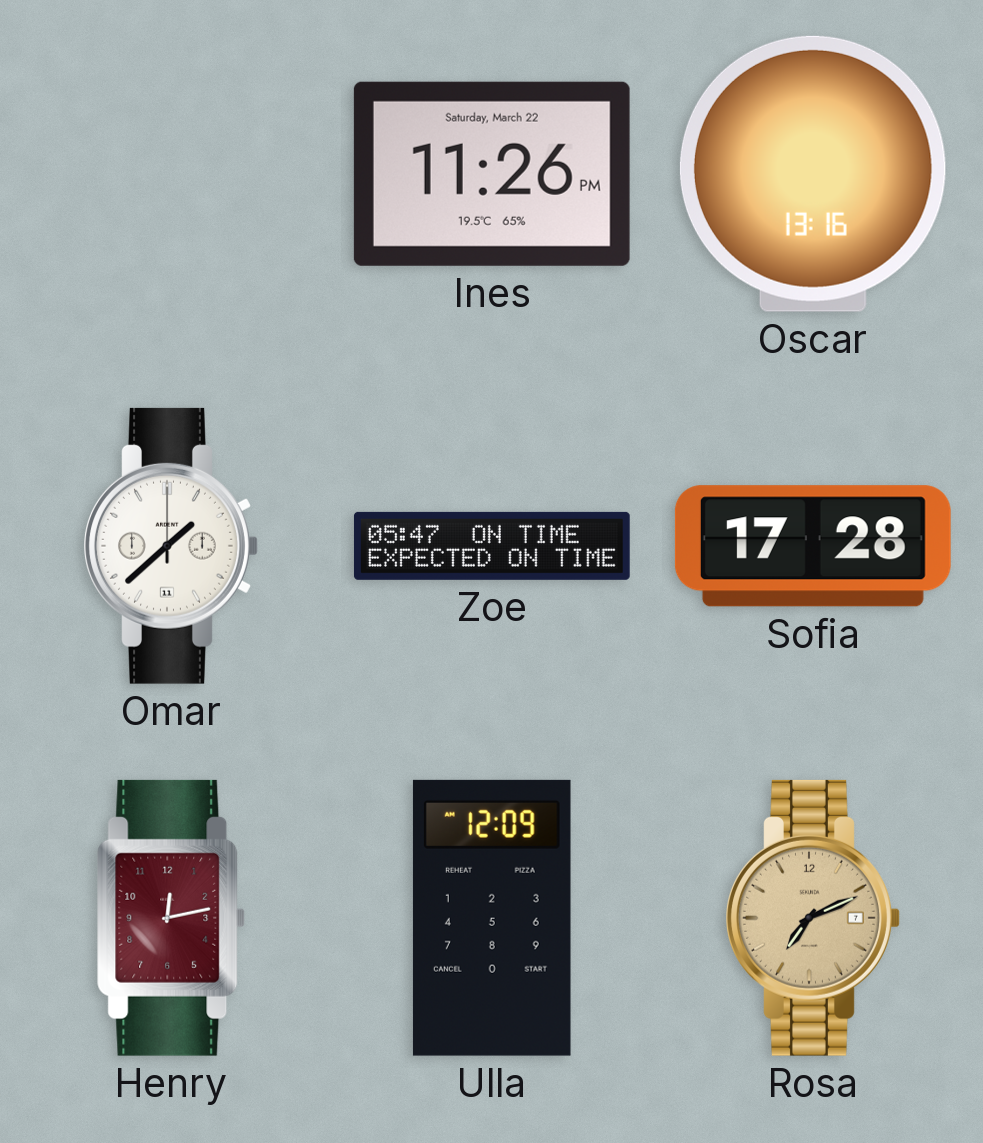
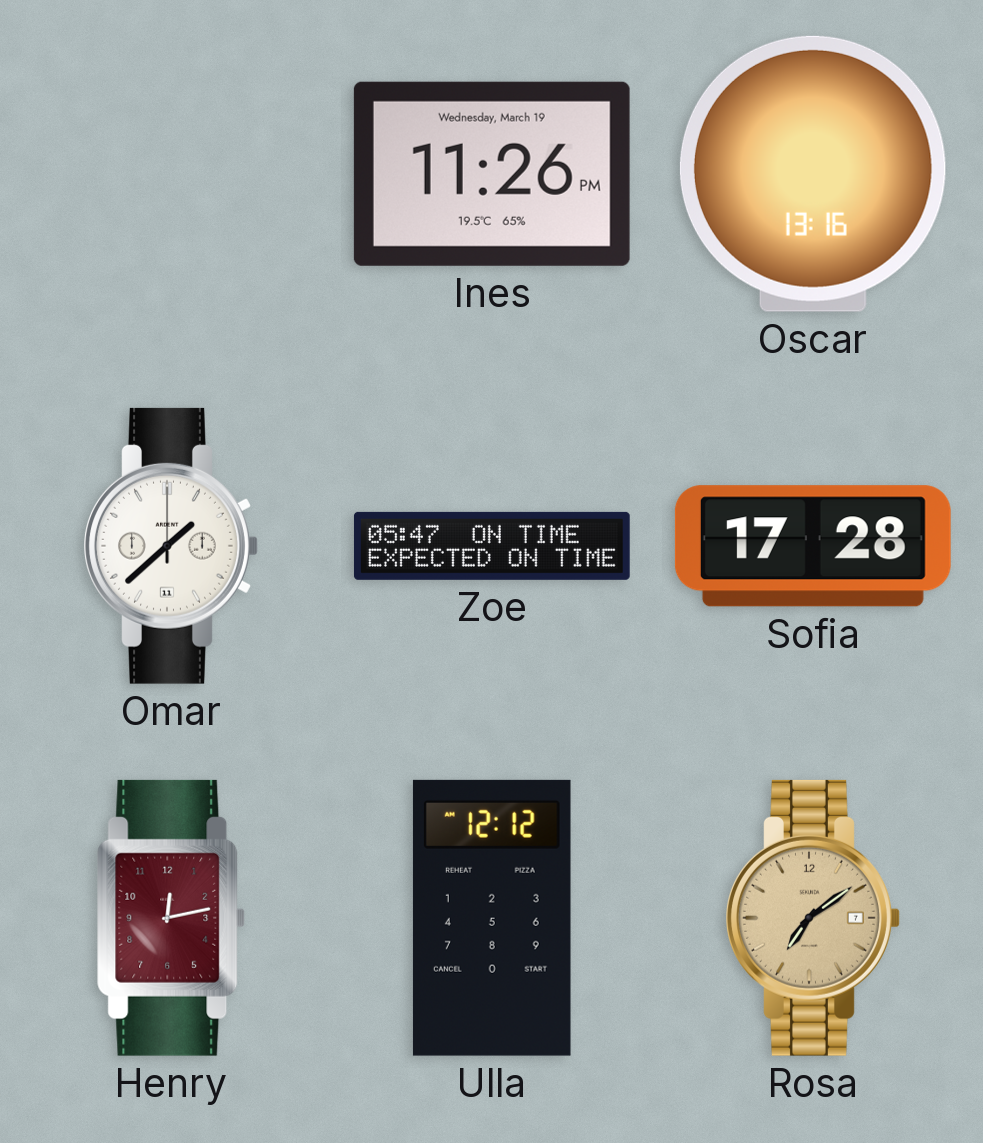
Ines date: Saturday, March 22 -> Wednesday, March 19 (492, 174)
Ulla: 12:09 -> 12:12 (492, 918)
Rosa: 7:11 -> 7:09 (813, 918)
